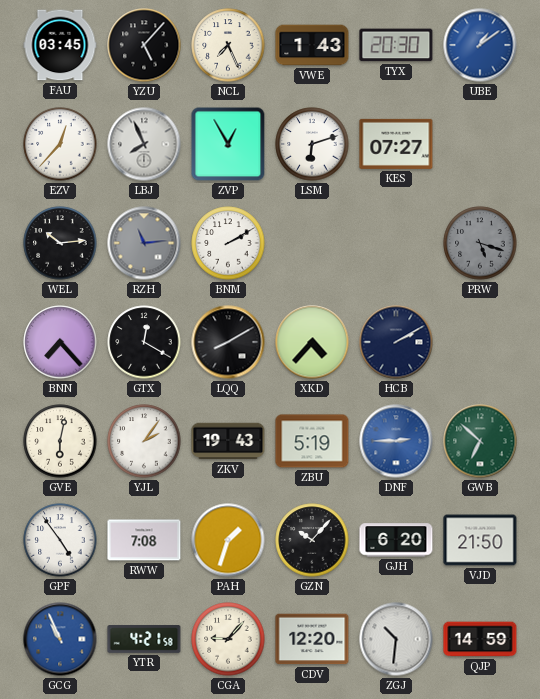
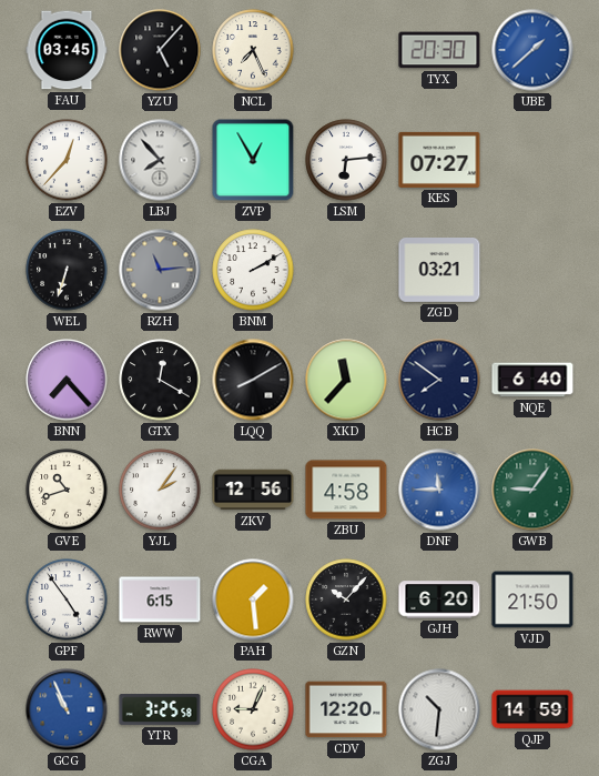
VWE: 1:43 -> none (312, 45)
UBE: 1:09 -> 1:38 (532, 50)
LBJ: 7:56 -> 7:53 (160, 160)
LSM: 6:12 -> 6:14 (346, 160)
WEL: 10:14 -> 6:33 (67, 270)
ZGD: none -> 03:21 (439, 271)
PRW: 5:18 -> none (480, 243)
XKD: 4:37 -> 11:37 (346, 380)
HCB: 2:10 -> 7:51 (439, 380)
NQE: none -> 6:40 (532, 380)
GVE: 6:02 -> 10:42 (67, 490)
ZKV: 19:43 -> 12:56 (253, 490)
ZBU: 5:19 -> 4:58 (346, 490)
DNF: 2:45 -> 11:45 (439, 490)
GWB: 6:52 -> 9:06 (532, 490)
RWW: 7:08 -> 6:15 (160, 599)
PAH: 1:33 -> 1:29 (253, 599)
YTR: 4:21 -> 3:25 (160, 711)
CGA: 9:07 -> 9:04 (253, 709)
